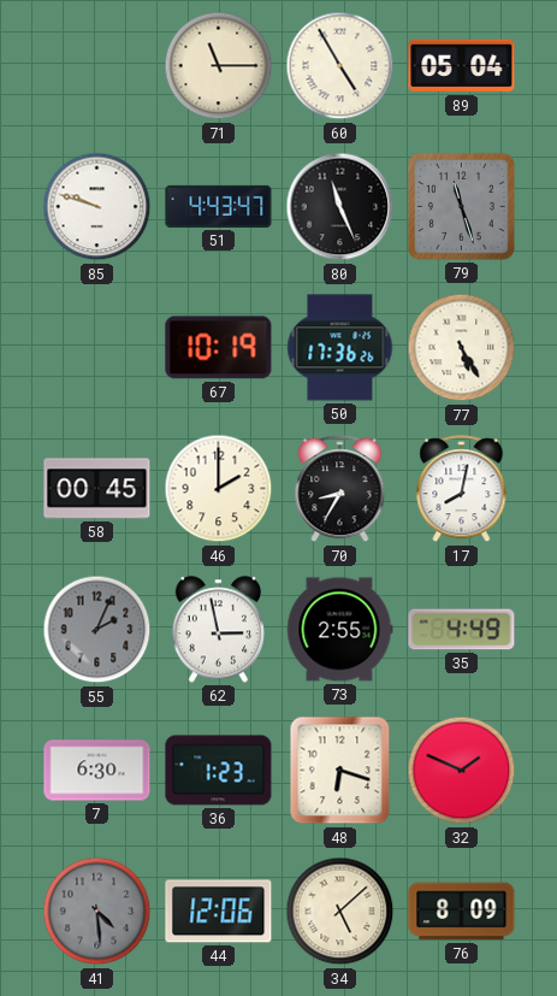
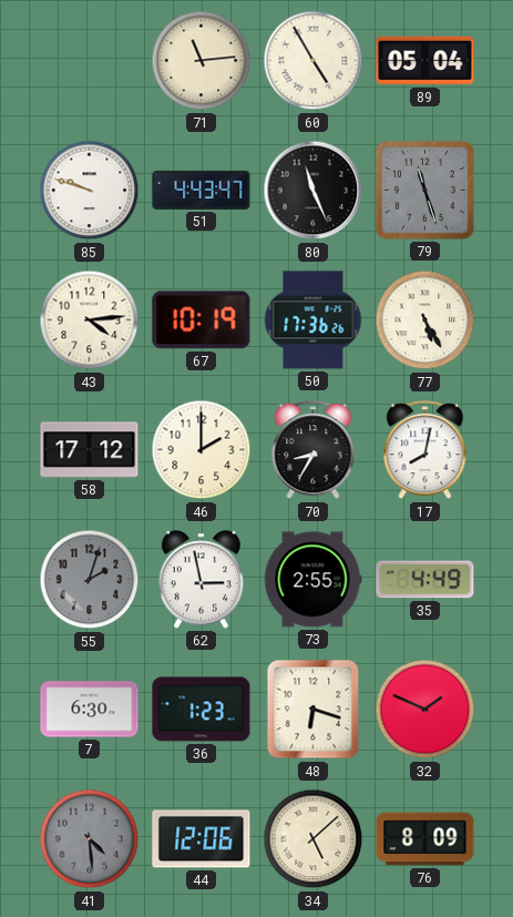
71: 11:15 -> 11:14 (202, 61)
43: none -> 4:14 (90, 320)
58: 00:45 -> 17:12 (90, 450)
55: 2:04 -> 2:03 (90, 580)
